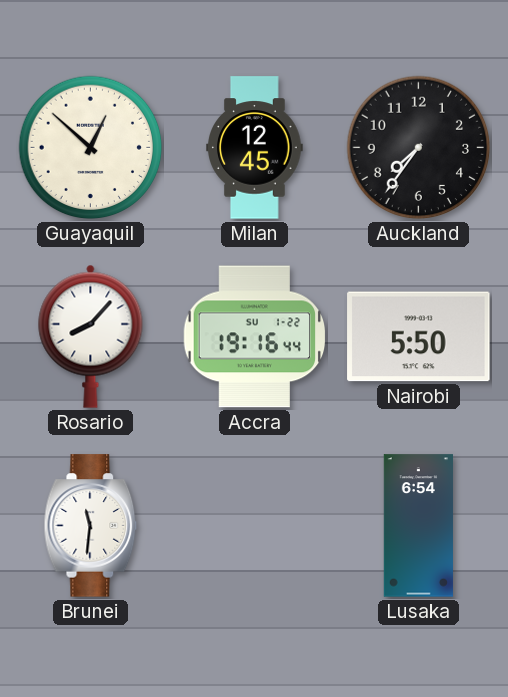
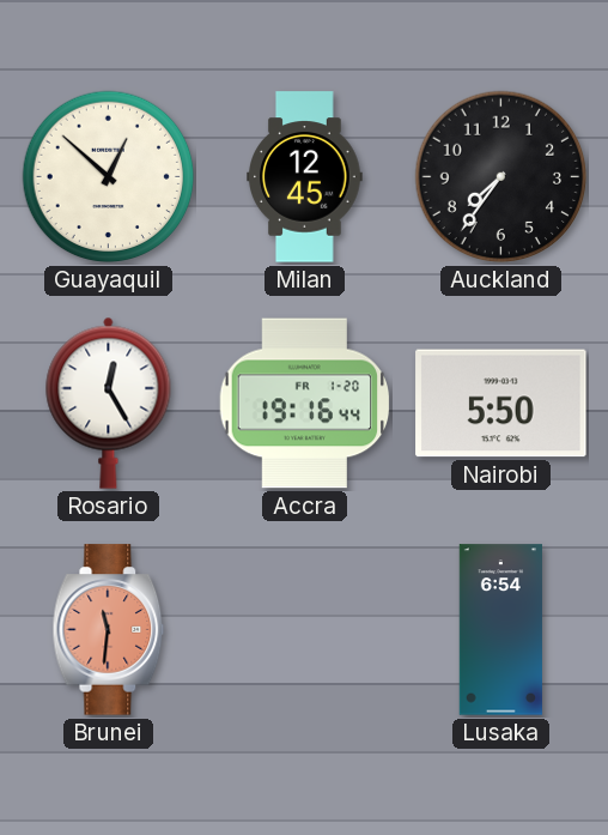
Rosario: 8:07 -> 12:25 (109, 403)
Accra date: SU 1-22 -> FR 1-20 (305, 404)
Brunei dial: white -> salmon (109, 630)
